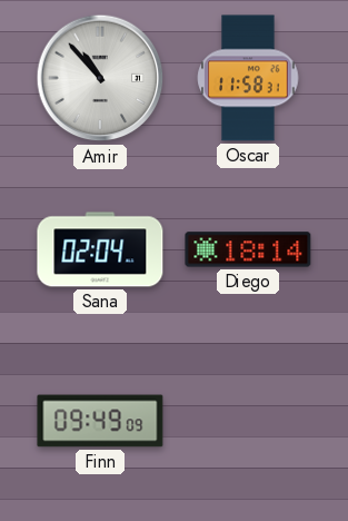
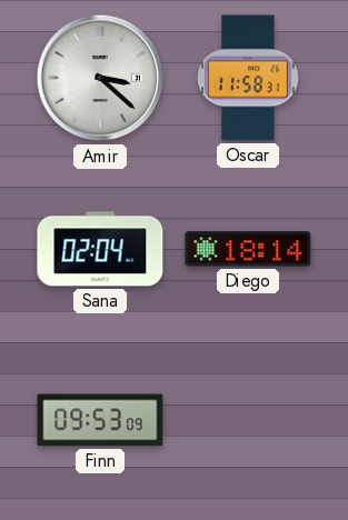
Amir: 10:53 -> 3:22 (100, 78)
Finn: 09:49 -> 09:53 (100, 420)
